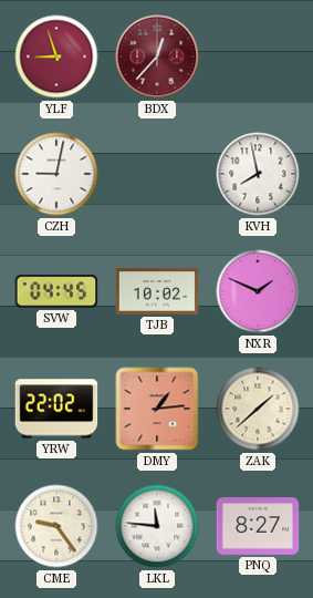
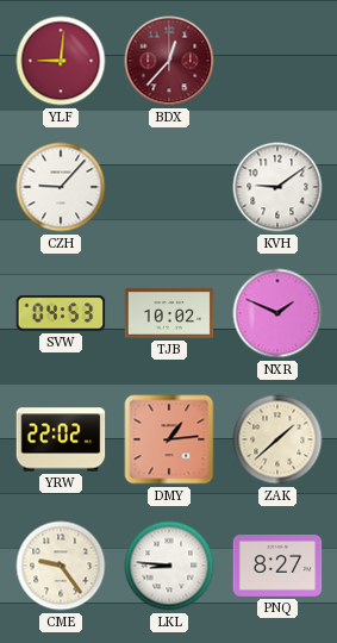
YLF: 8:57 -> 9:01 (61, 61)
CZH: 9:02 -> 9:07 (61, 187)
KVH: 7:58 -> 9:09 (277, 187)
SVW: 04:45 -> 04:53 (61, 313)
LKL: 11:46 -> 8:46 (169, 566)
